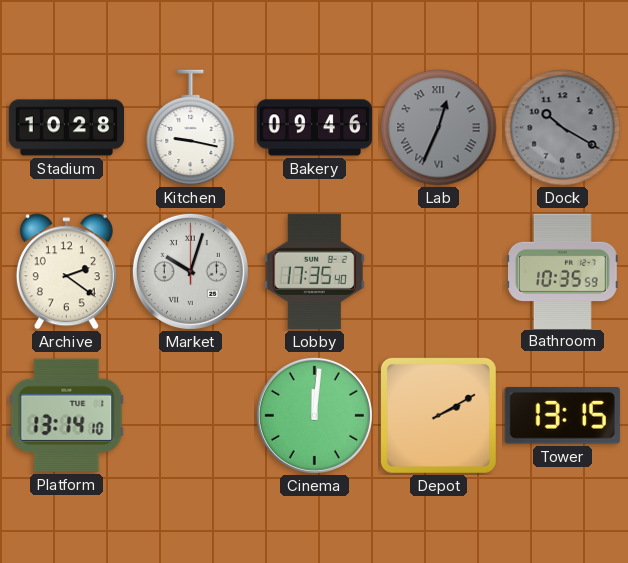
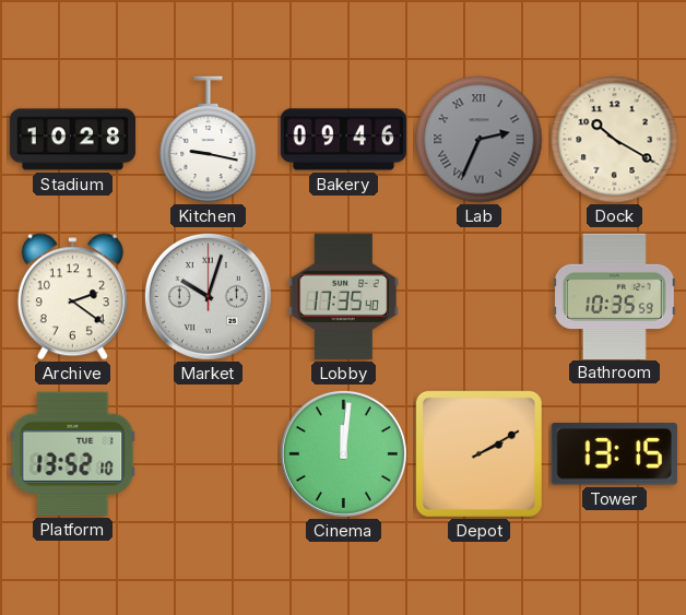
Lab: 12:34 -> 2:34 (480, 140)
Dock dial: grey -> cream (615, 140)
Platform: 13:14 -> 13:52 (73, 453)
